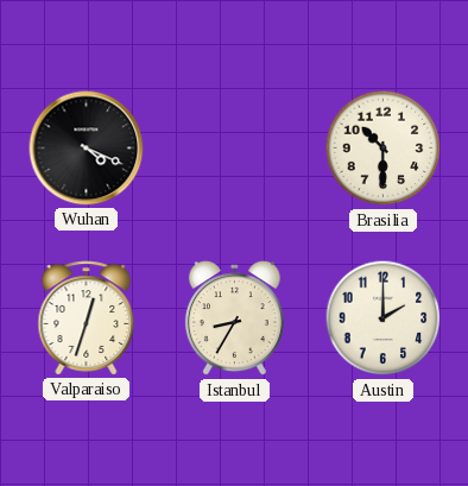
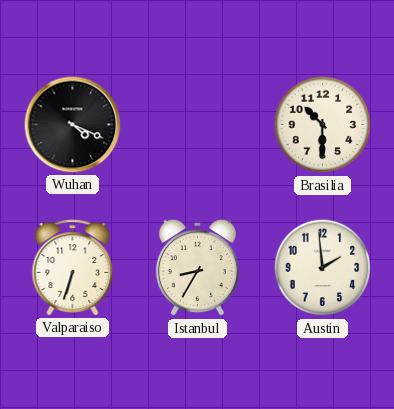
Valparaiso: 12:33 -> 6:33 (73, 268)
Austin: 2:00 -> 1:59 (323, 268)
